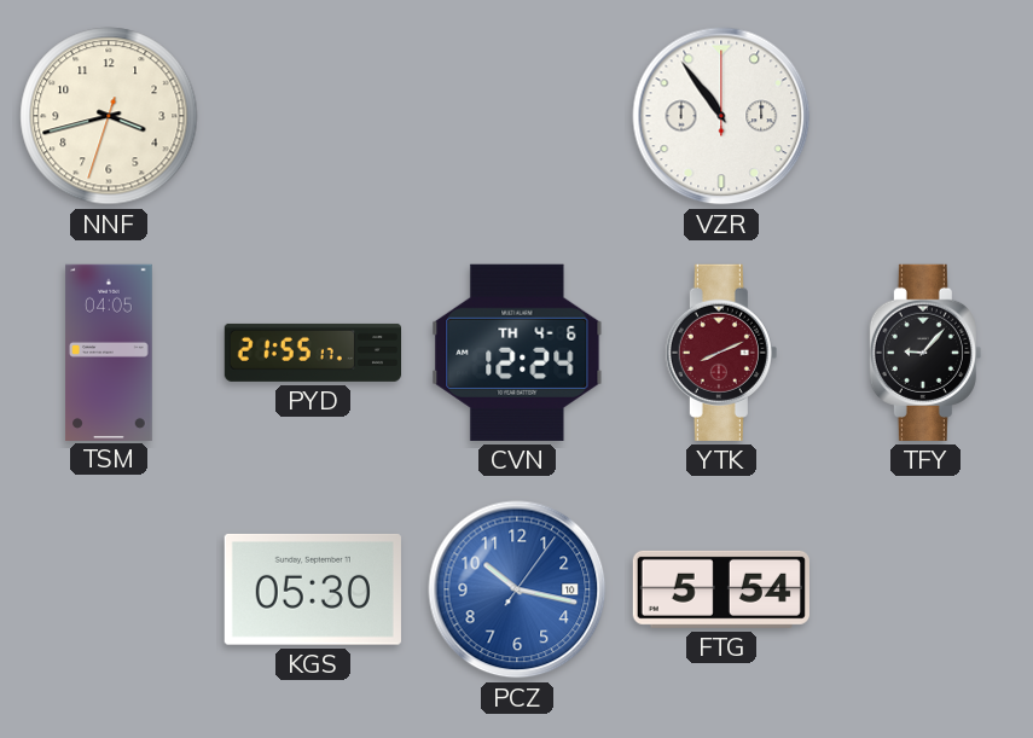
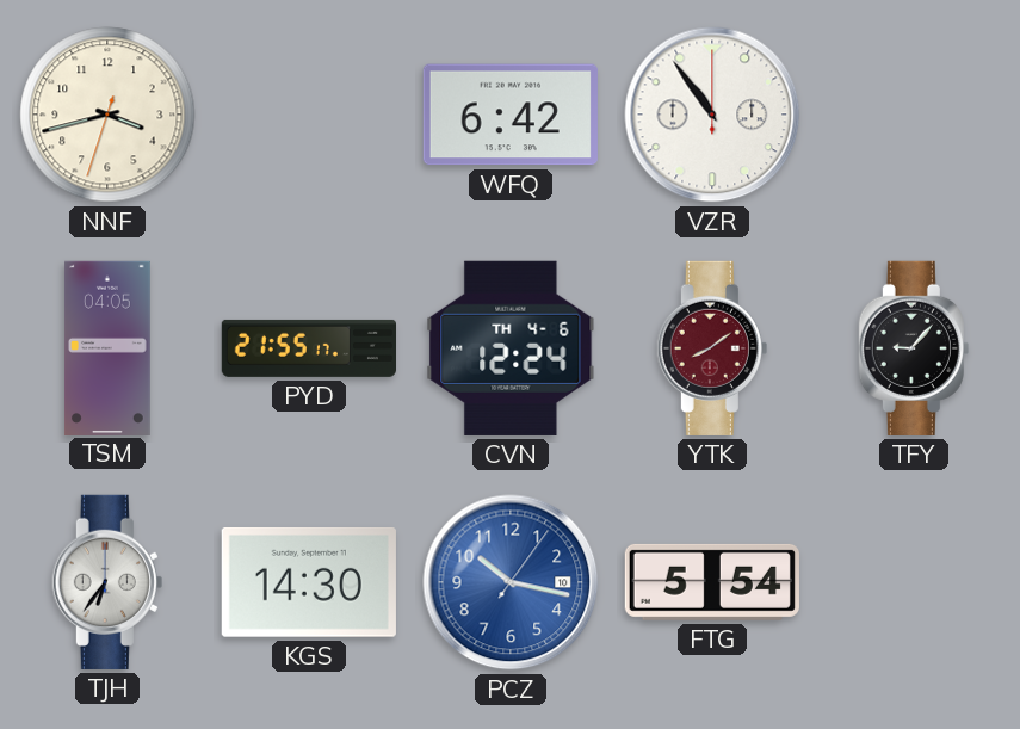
WFQ: none -> 6:42 (511, 115)
YTK: 8:11 -> 8:09 (712, 348)
TJH: none -> 6:36 (107, 582)
KGS: 05:30 -> 14:30 (309, 582)
